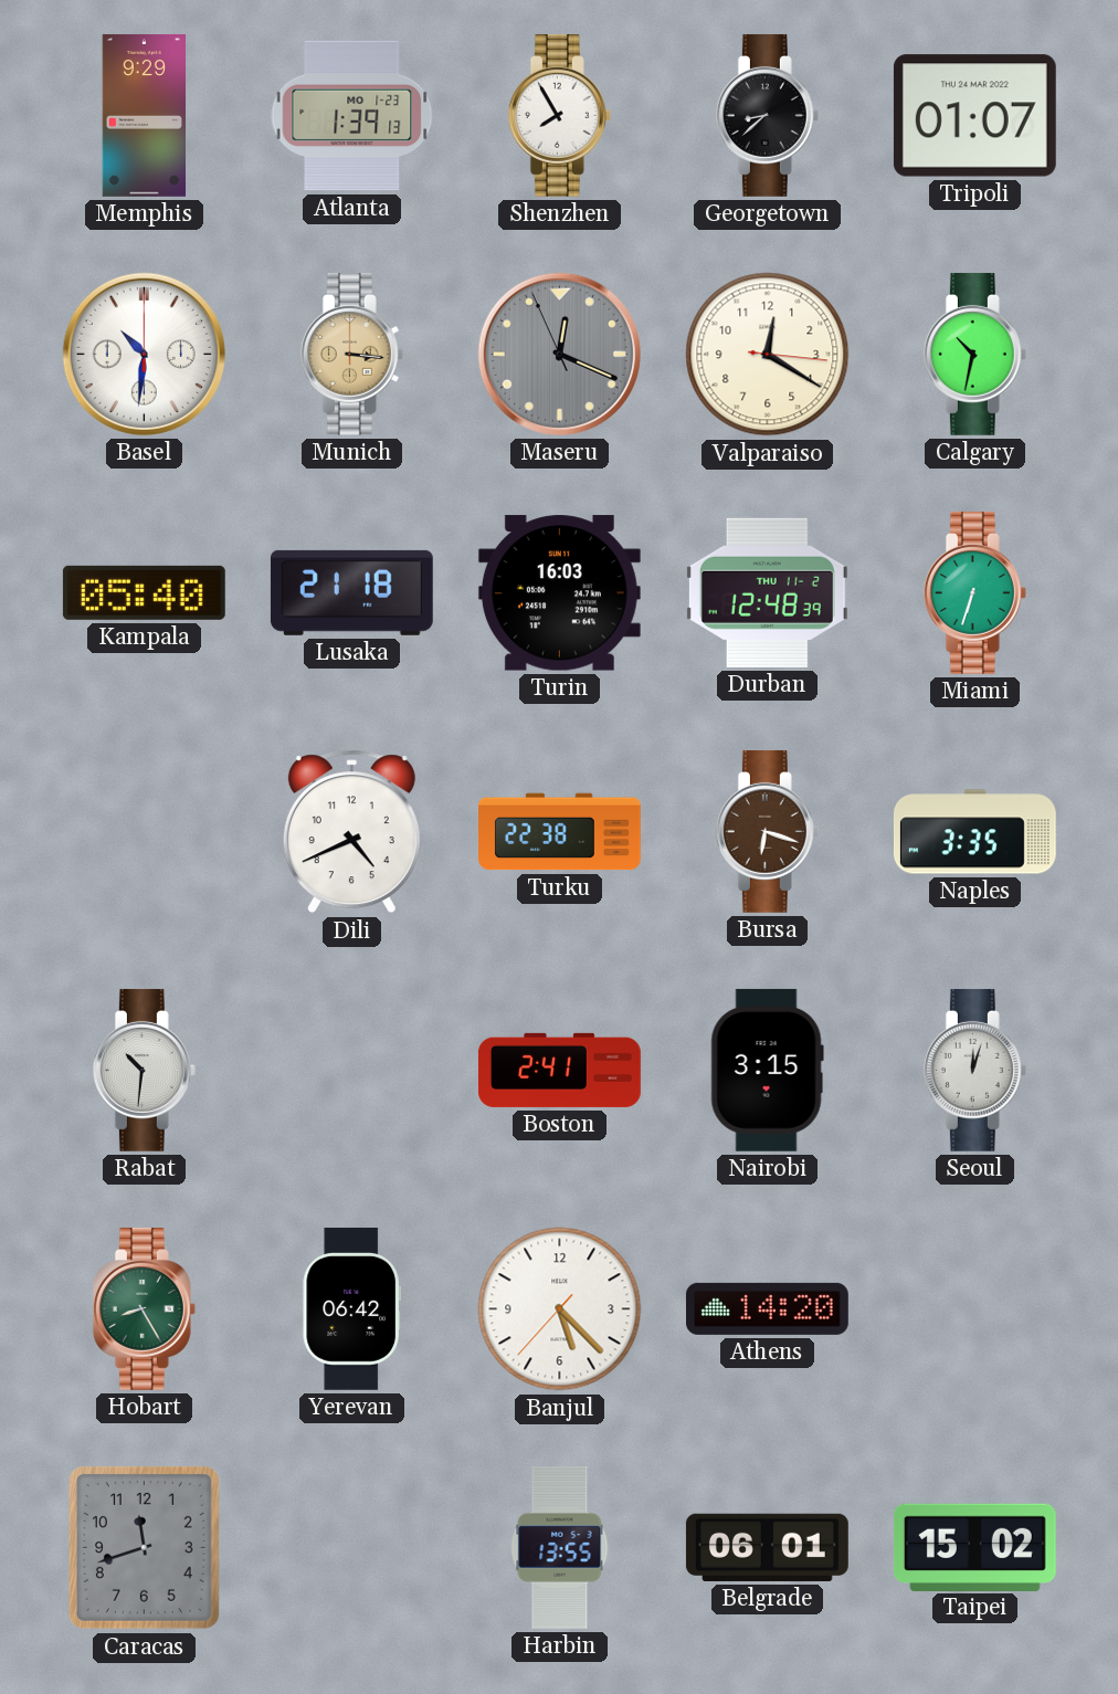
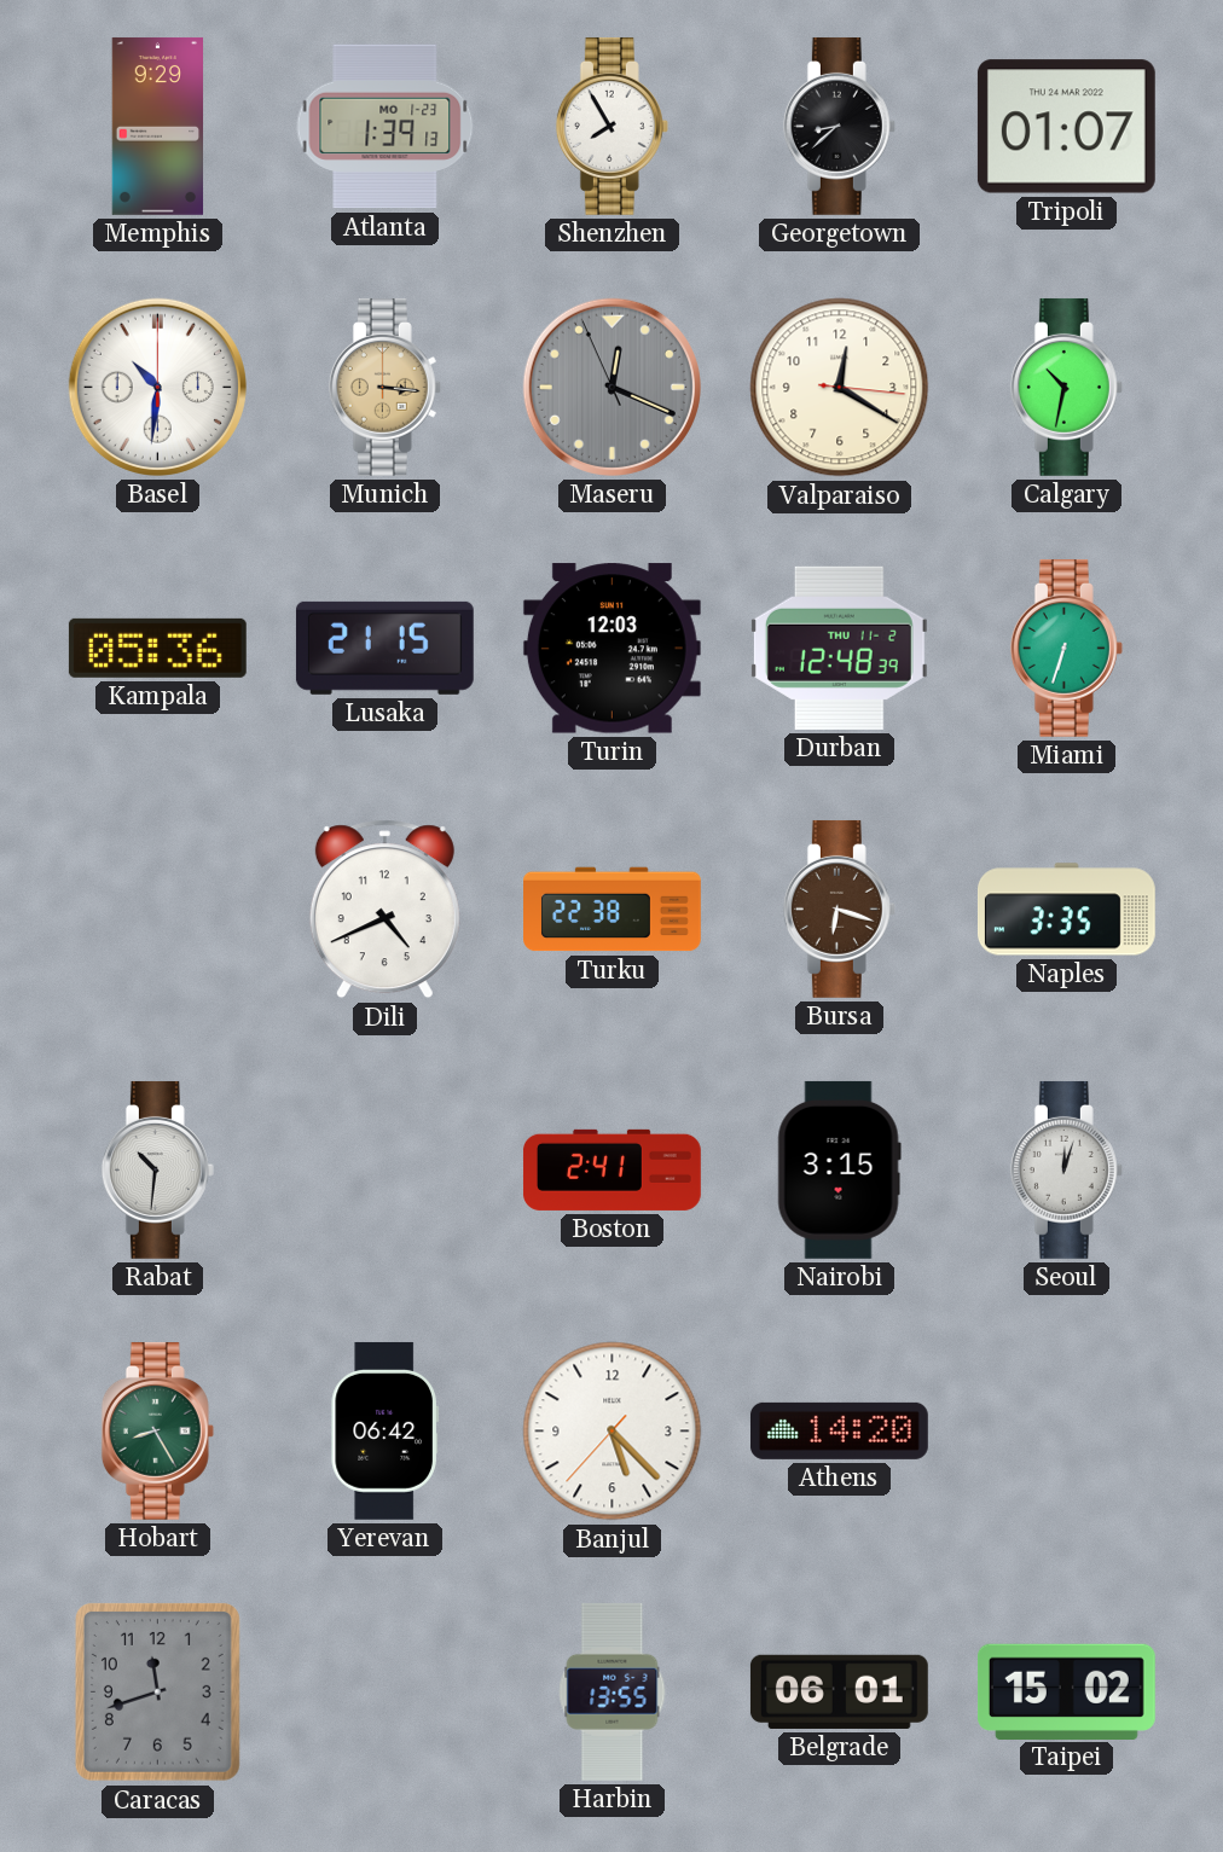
Kampala: 05:40 -> 05:36 (157, 648)
Lusaka: 21:18 -> 21:15 (384, 648)
Turin: 16:03 -> 12:03 (611, 649)
